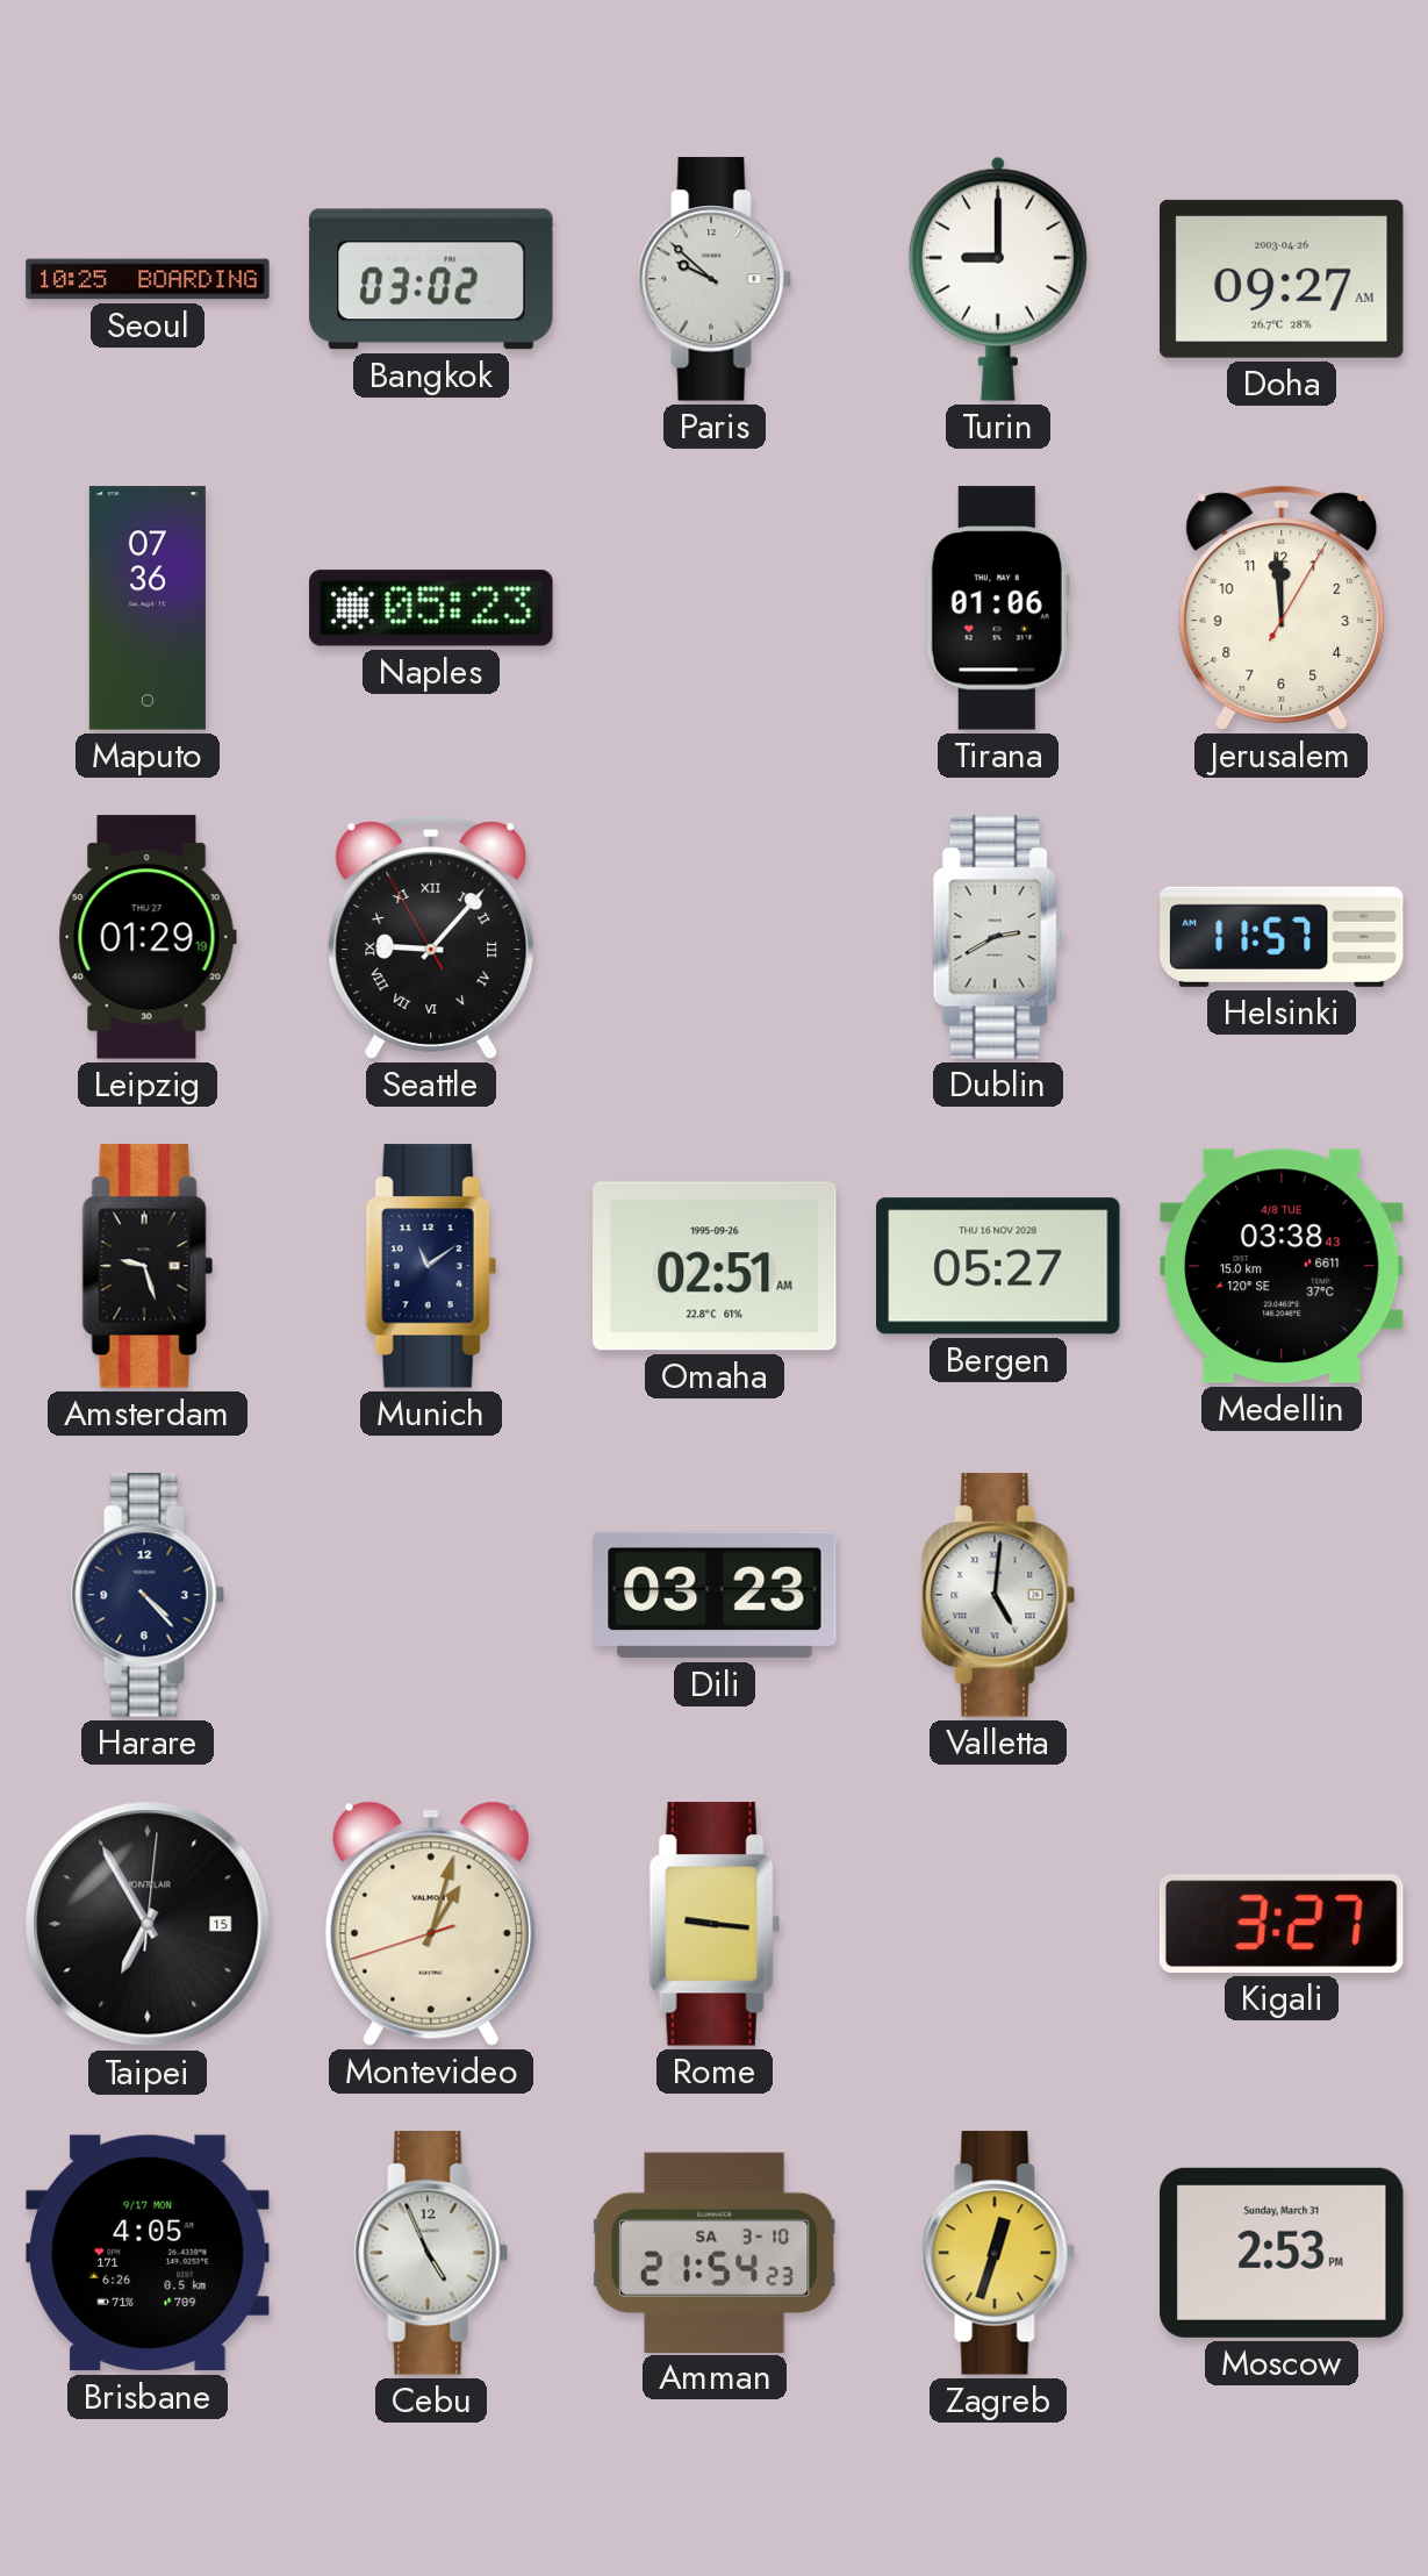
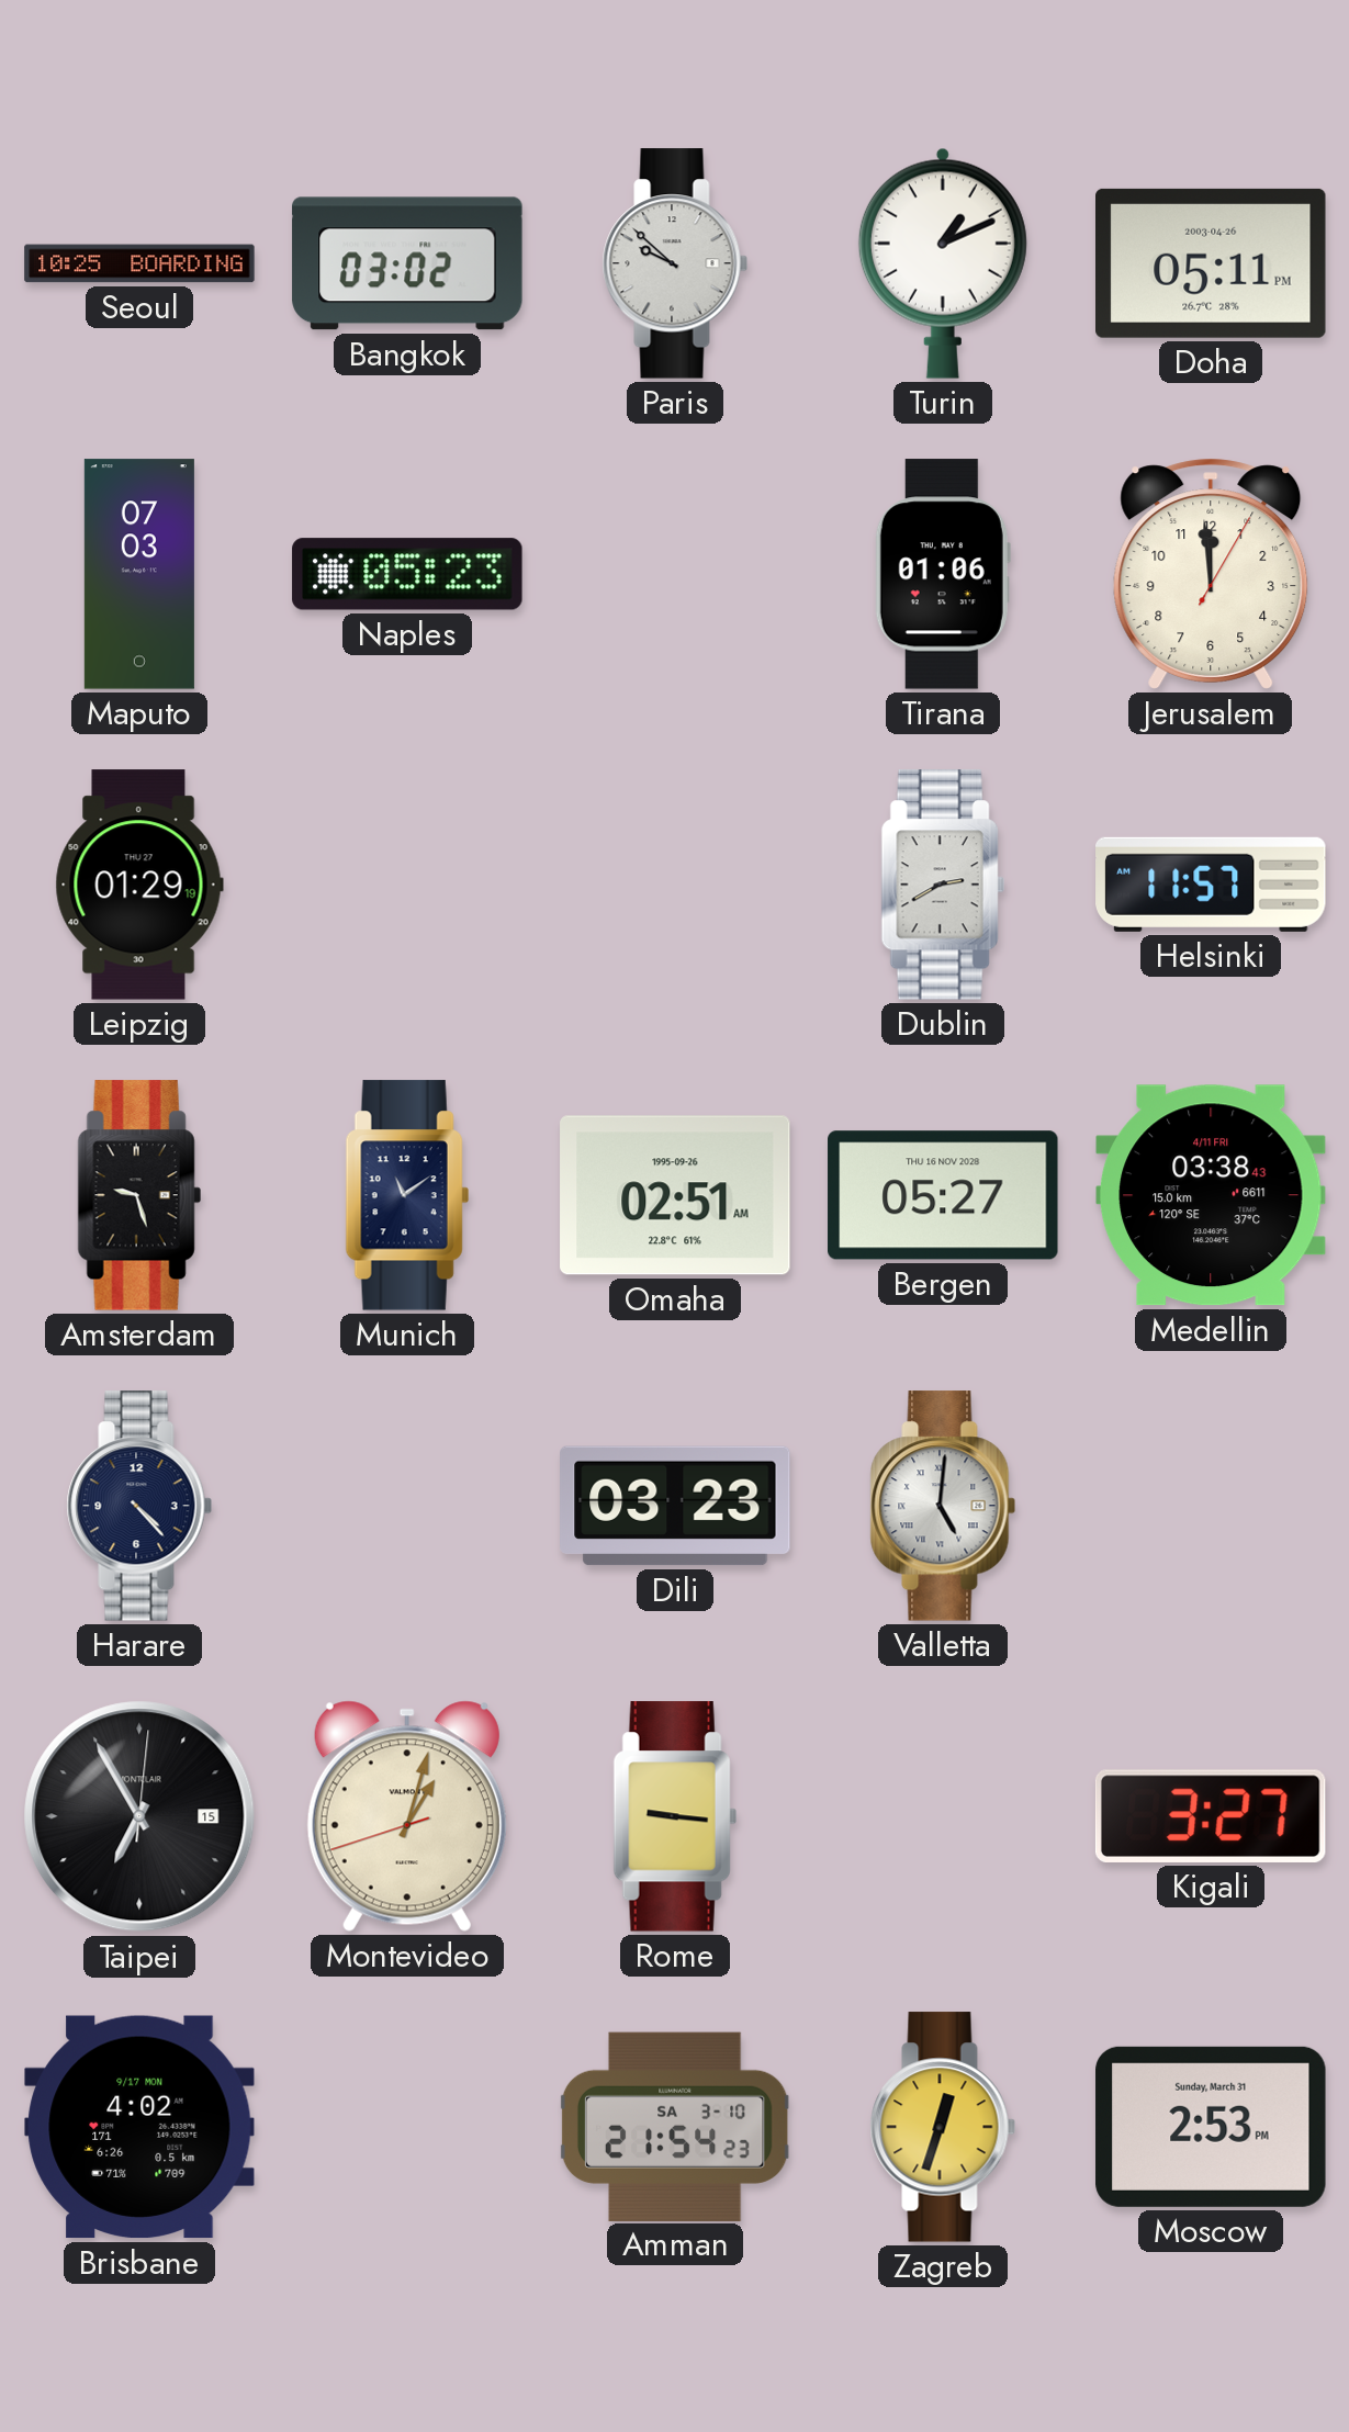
Turin: 9:00 -> 1:11 (943, 263)
Doha: 09:27 -> 05:11 (1212, 263)
Maputo: 07:36 -> 07:03 (139, 574)
Seattle: 9:06 -> none (431, 937)
Medellin date: 4/8 TUE -> 4/11 FRI (1212, 1195)
Brisbane: 4:05 -> 4:02 (139, 2127)
Cebu: 4:56 -> none (431, 2253)
